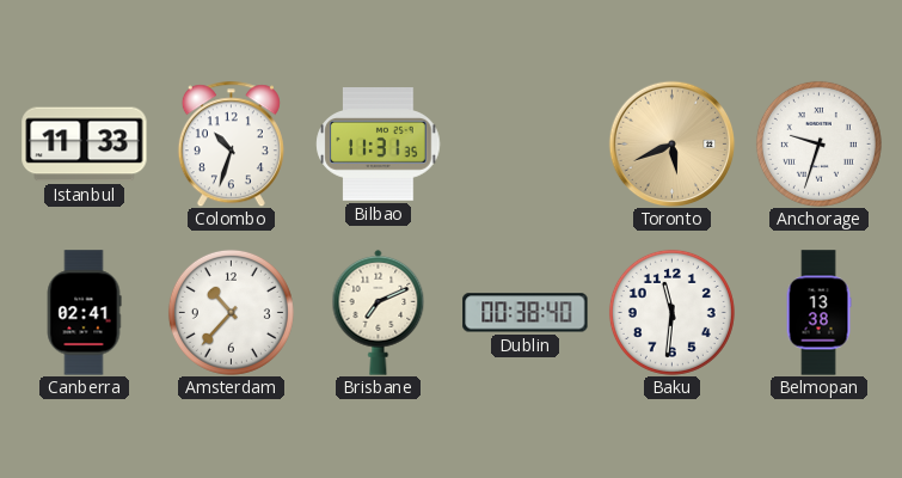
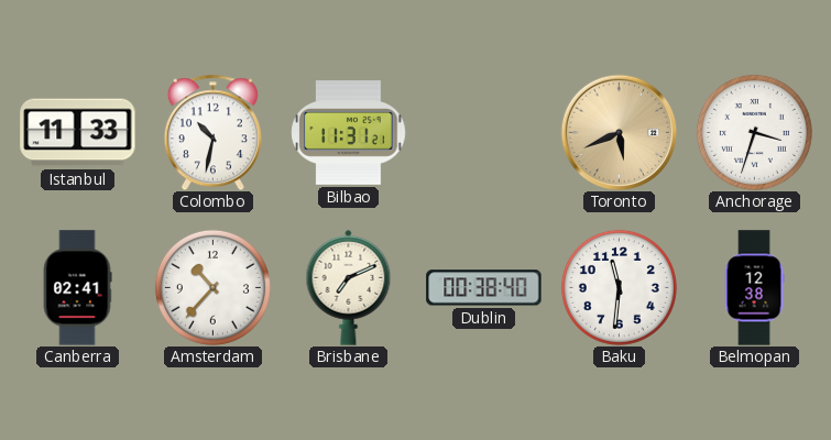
Colombo: 10:33 -> 10:32 (212, 132)
Bilbao: 11:31:35 -> 11:31:21 (349, 133)
Anchorage: 9:33 -> 3:33 (754, 132)
Belmopan: 13:38 -> 12:38 (754, 288)
